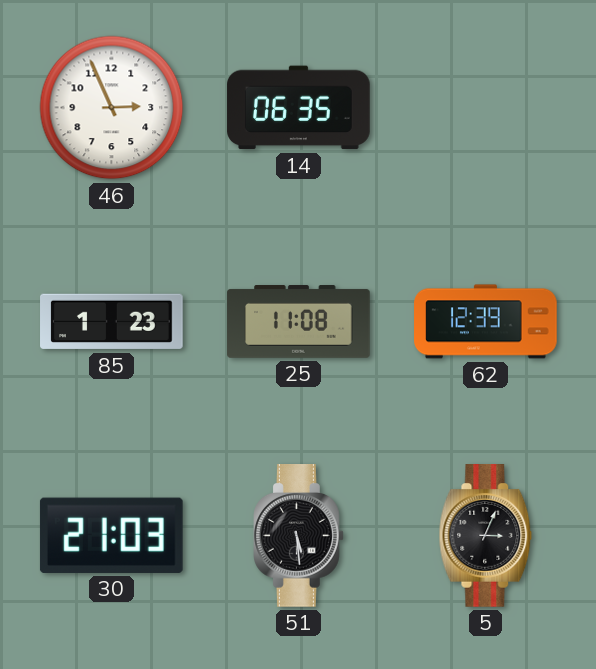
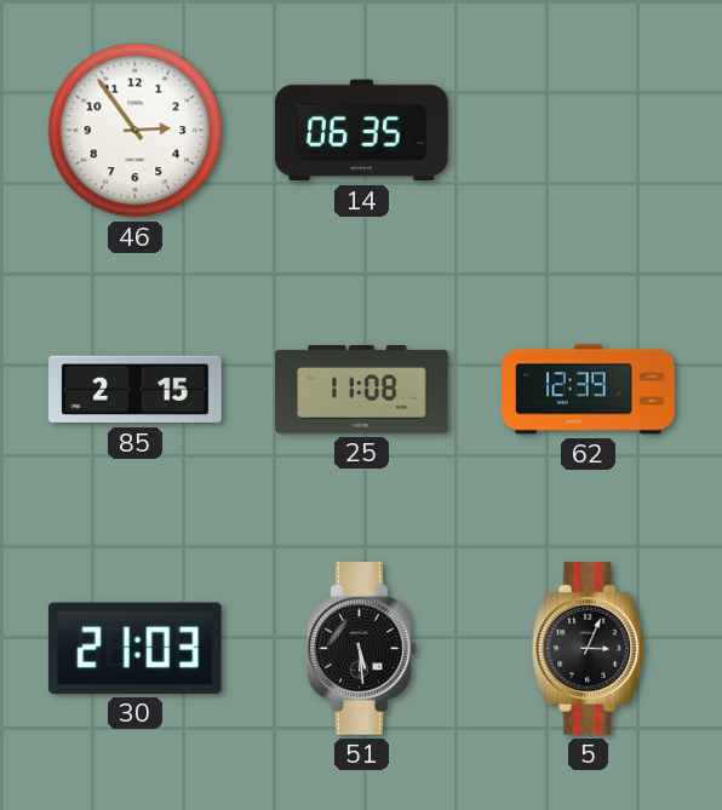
46: 2:56 -> 2:54 (136, 131)
85: 1:23 -> 2:15 (136, 390)
